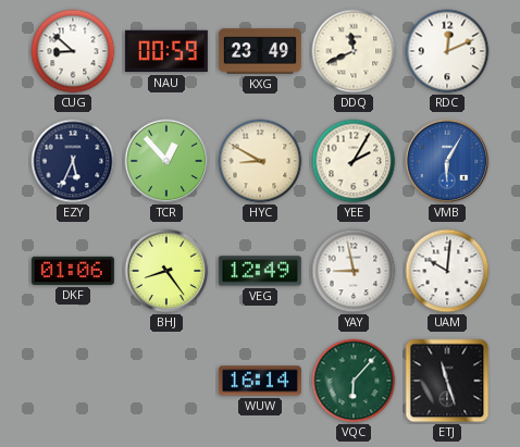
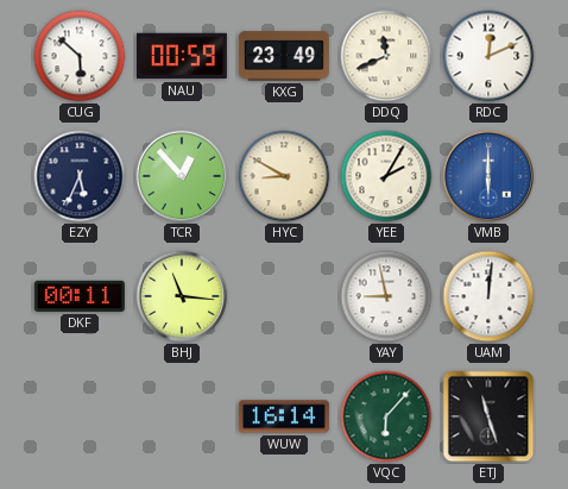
CUG: 8:52 -> 5:52 (80, 56)
VMB: 6:05 -> 6:00 (488, 176)
DKF: 01:06 -> 00:11 (80, 296)
BHJ: 8:24 -> 11:16 (182, 296)
VEG: 12:49 -> none (260, 271)
UAM: 10:01 -> 12:01 (488, 296)
